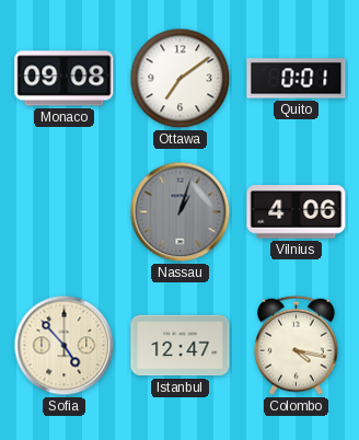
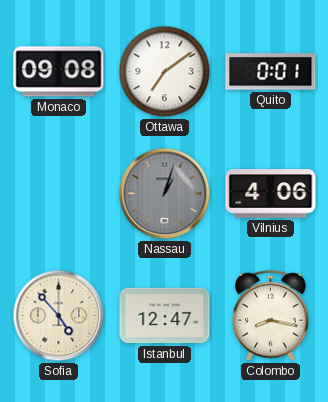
Colombo: 4:17 -> 8:17 (270, 315)
